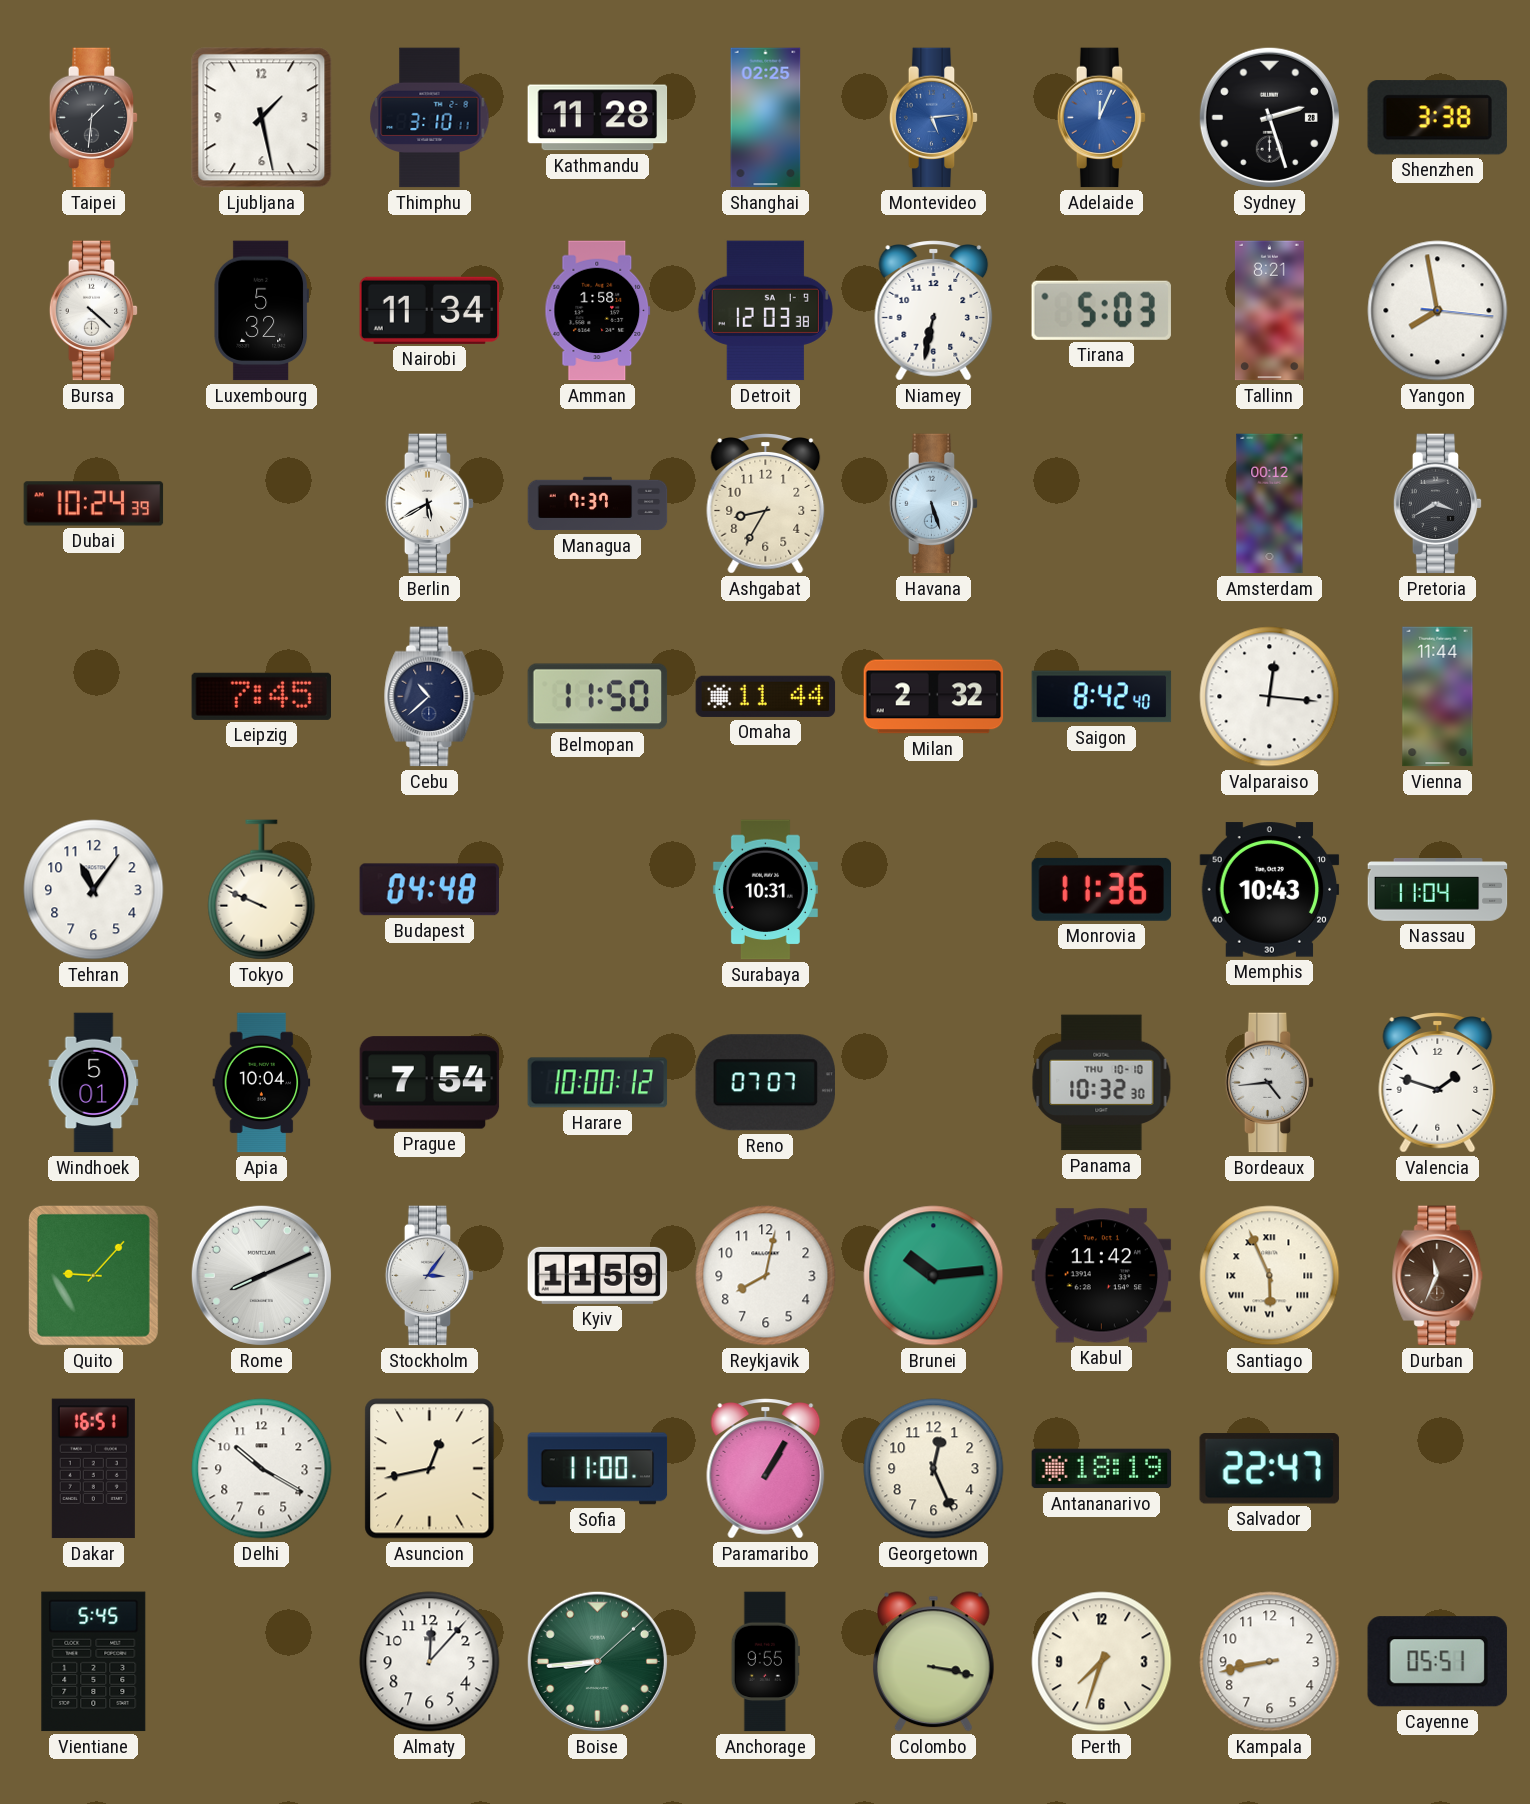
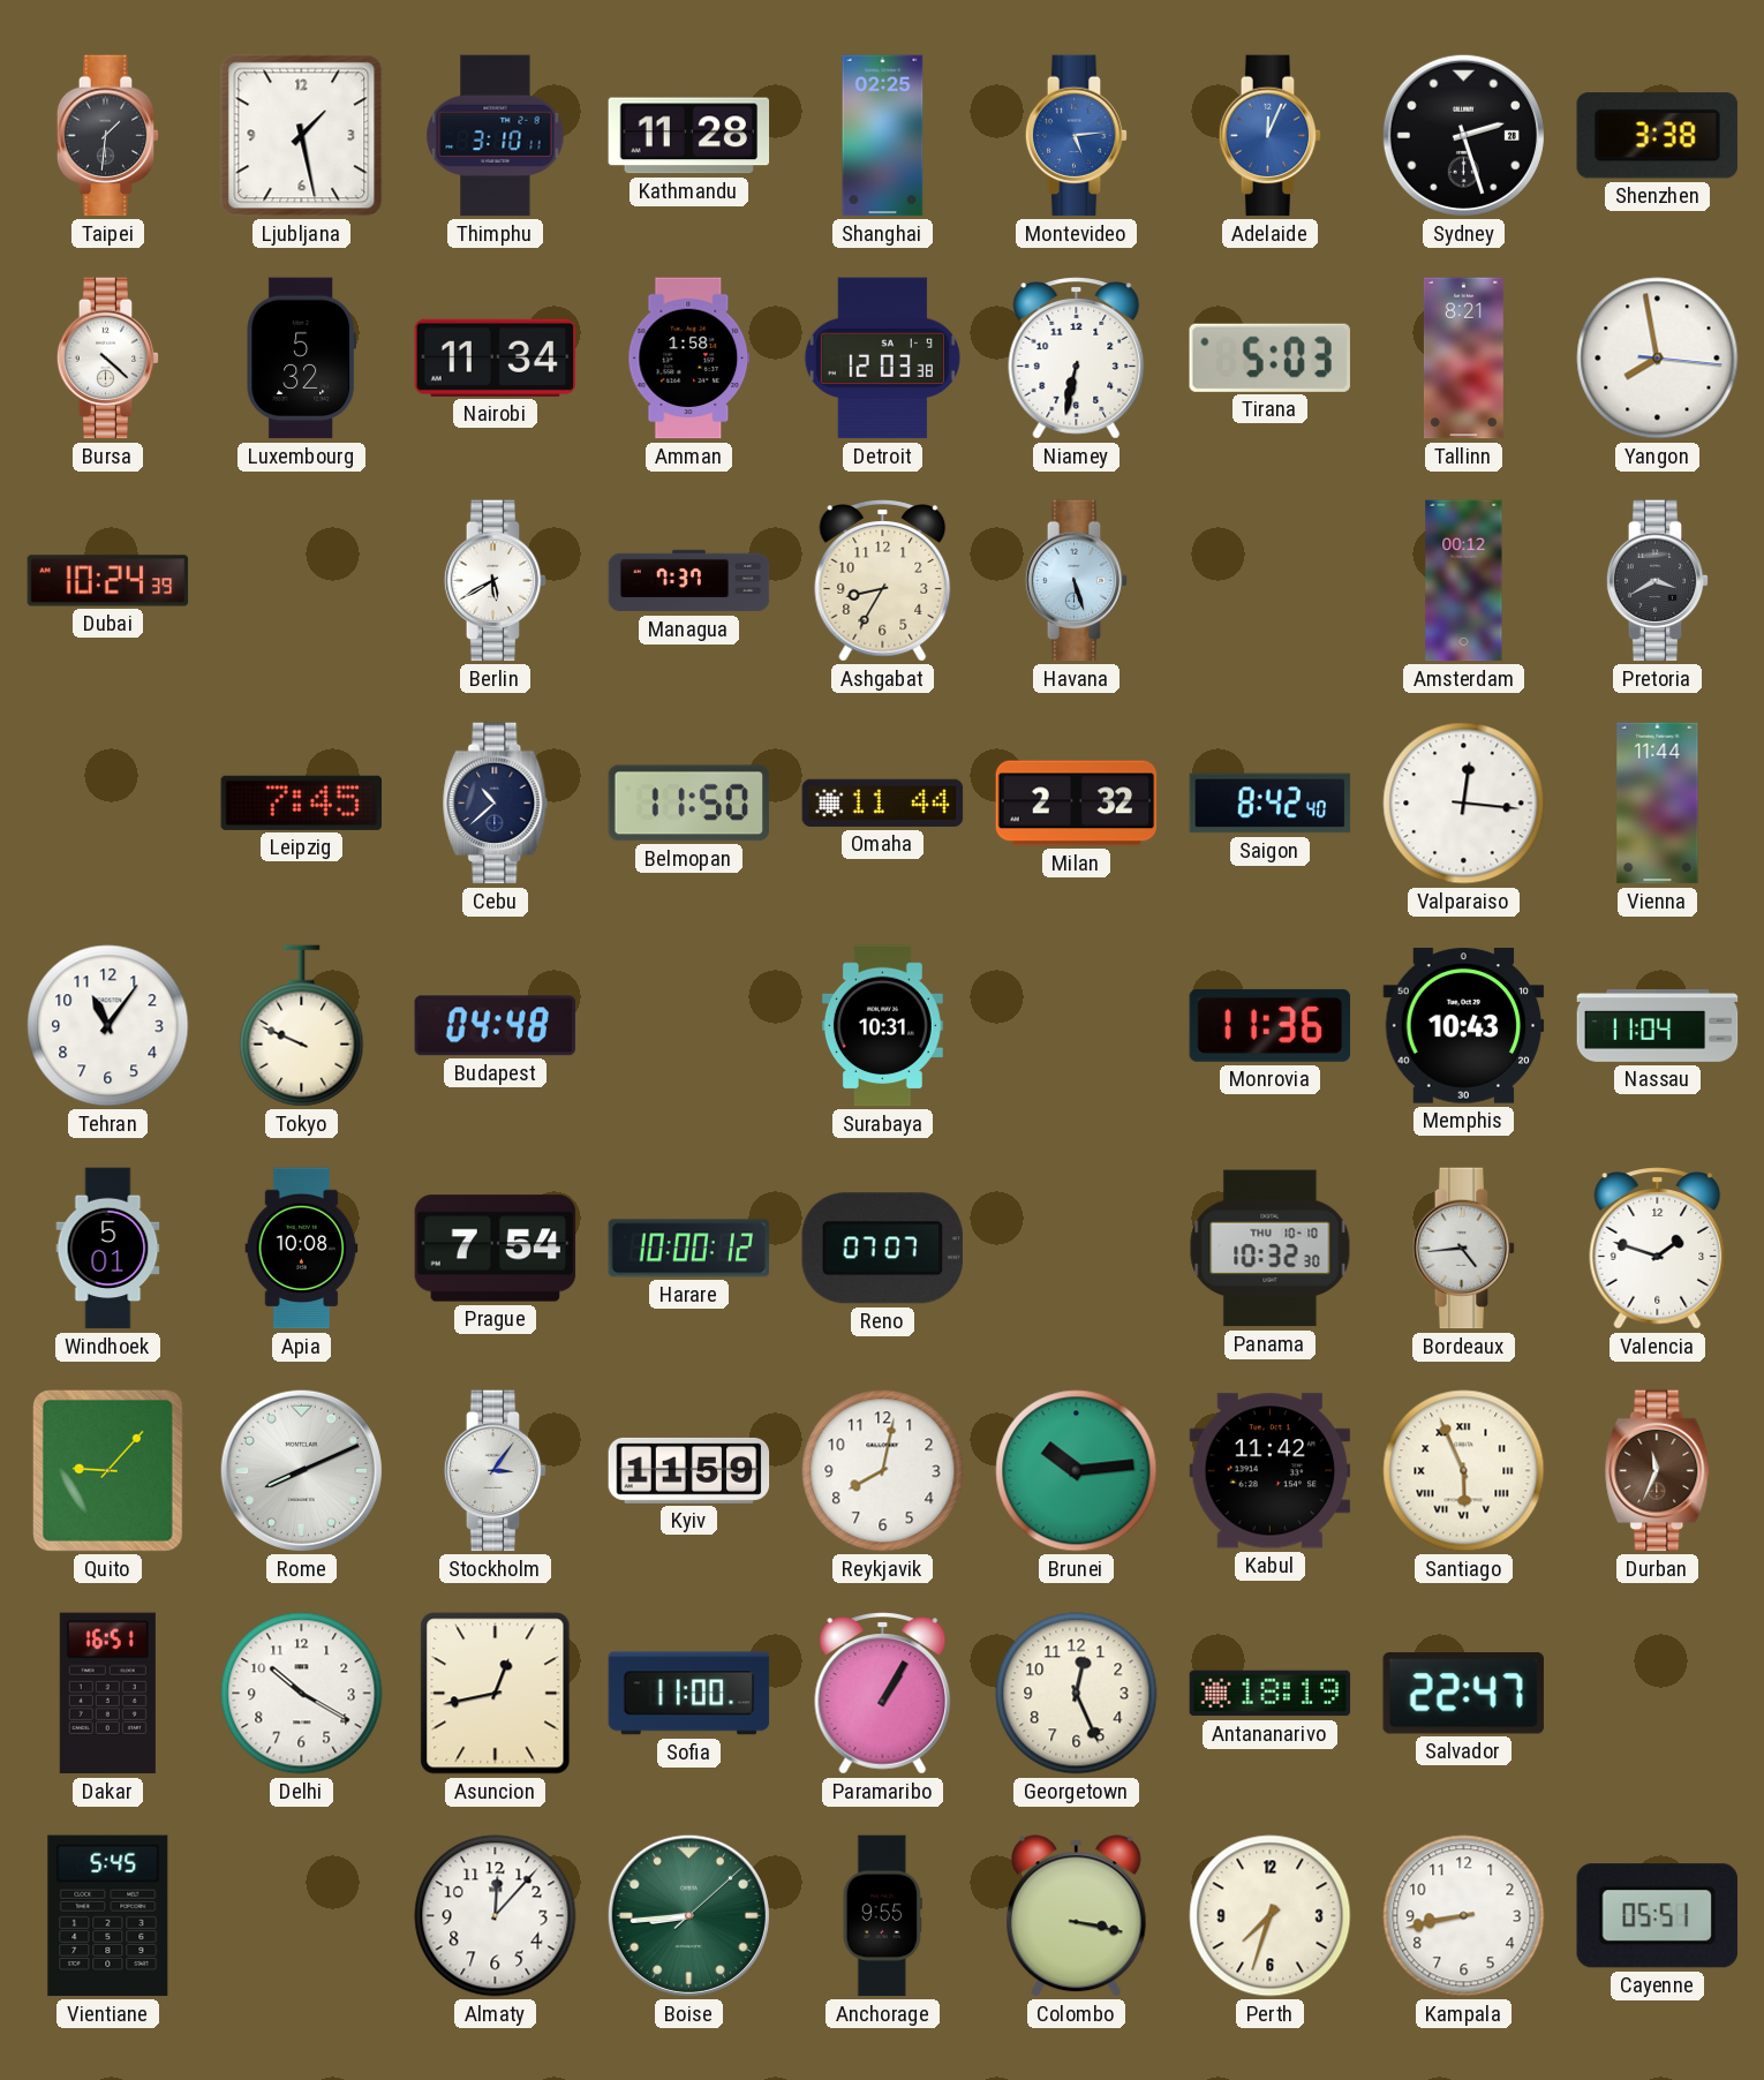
Apia: 10:04 -> 10:08 (302, 1249)
